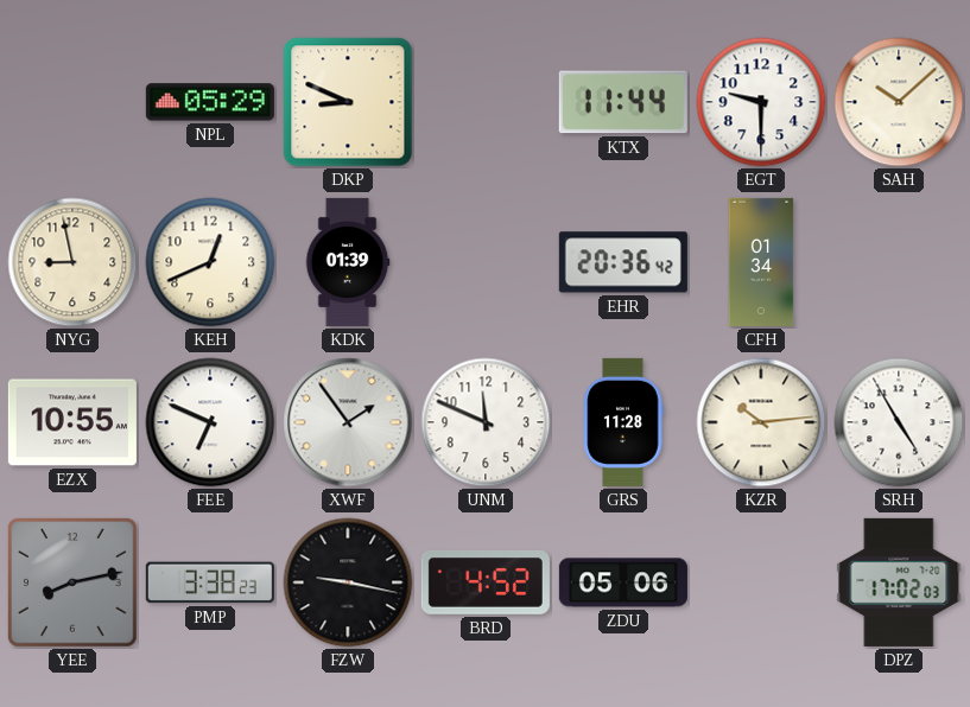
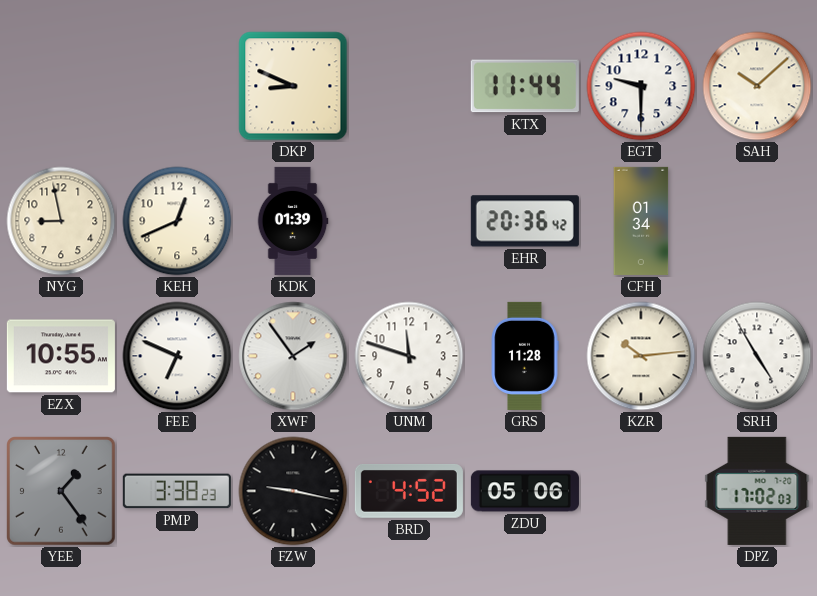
NPL: 05:29 -> none (210, 102)
UNM: 11:49 -> 11:48 (409, 356)
YEE: 8:13 -> 1:24 (62, 492)
